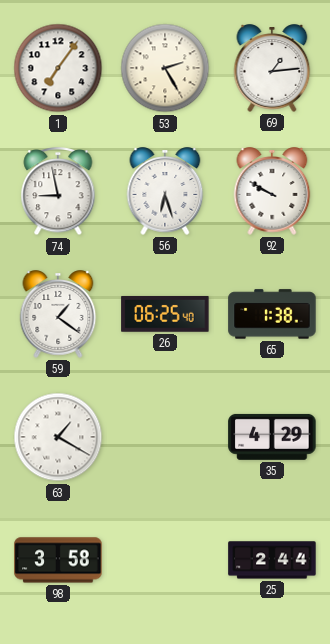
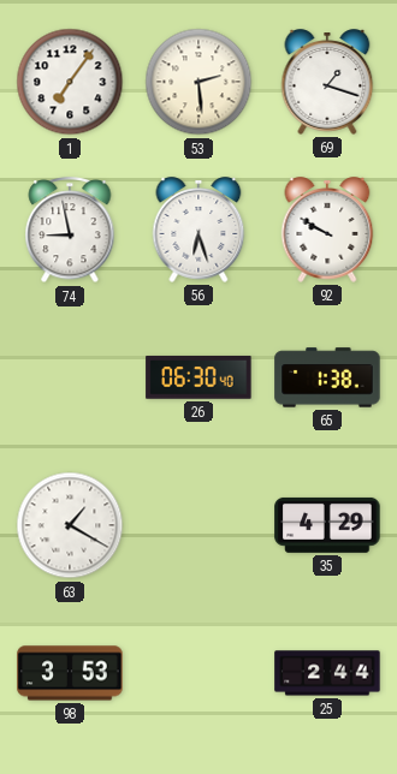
53: 2:25 -> 2:29 (198, 82)
69: 1:14 -> 1:18 (327, 82)
59: 1:21 -> none (58, 314)
26: 06:25 -> 06:30 (198, 377)
98: 3:58 -> 3:53 (70, 673)
